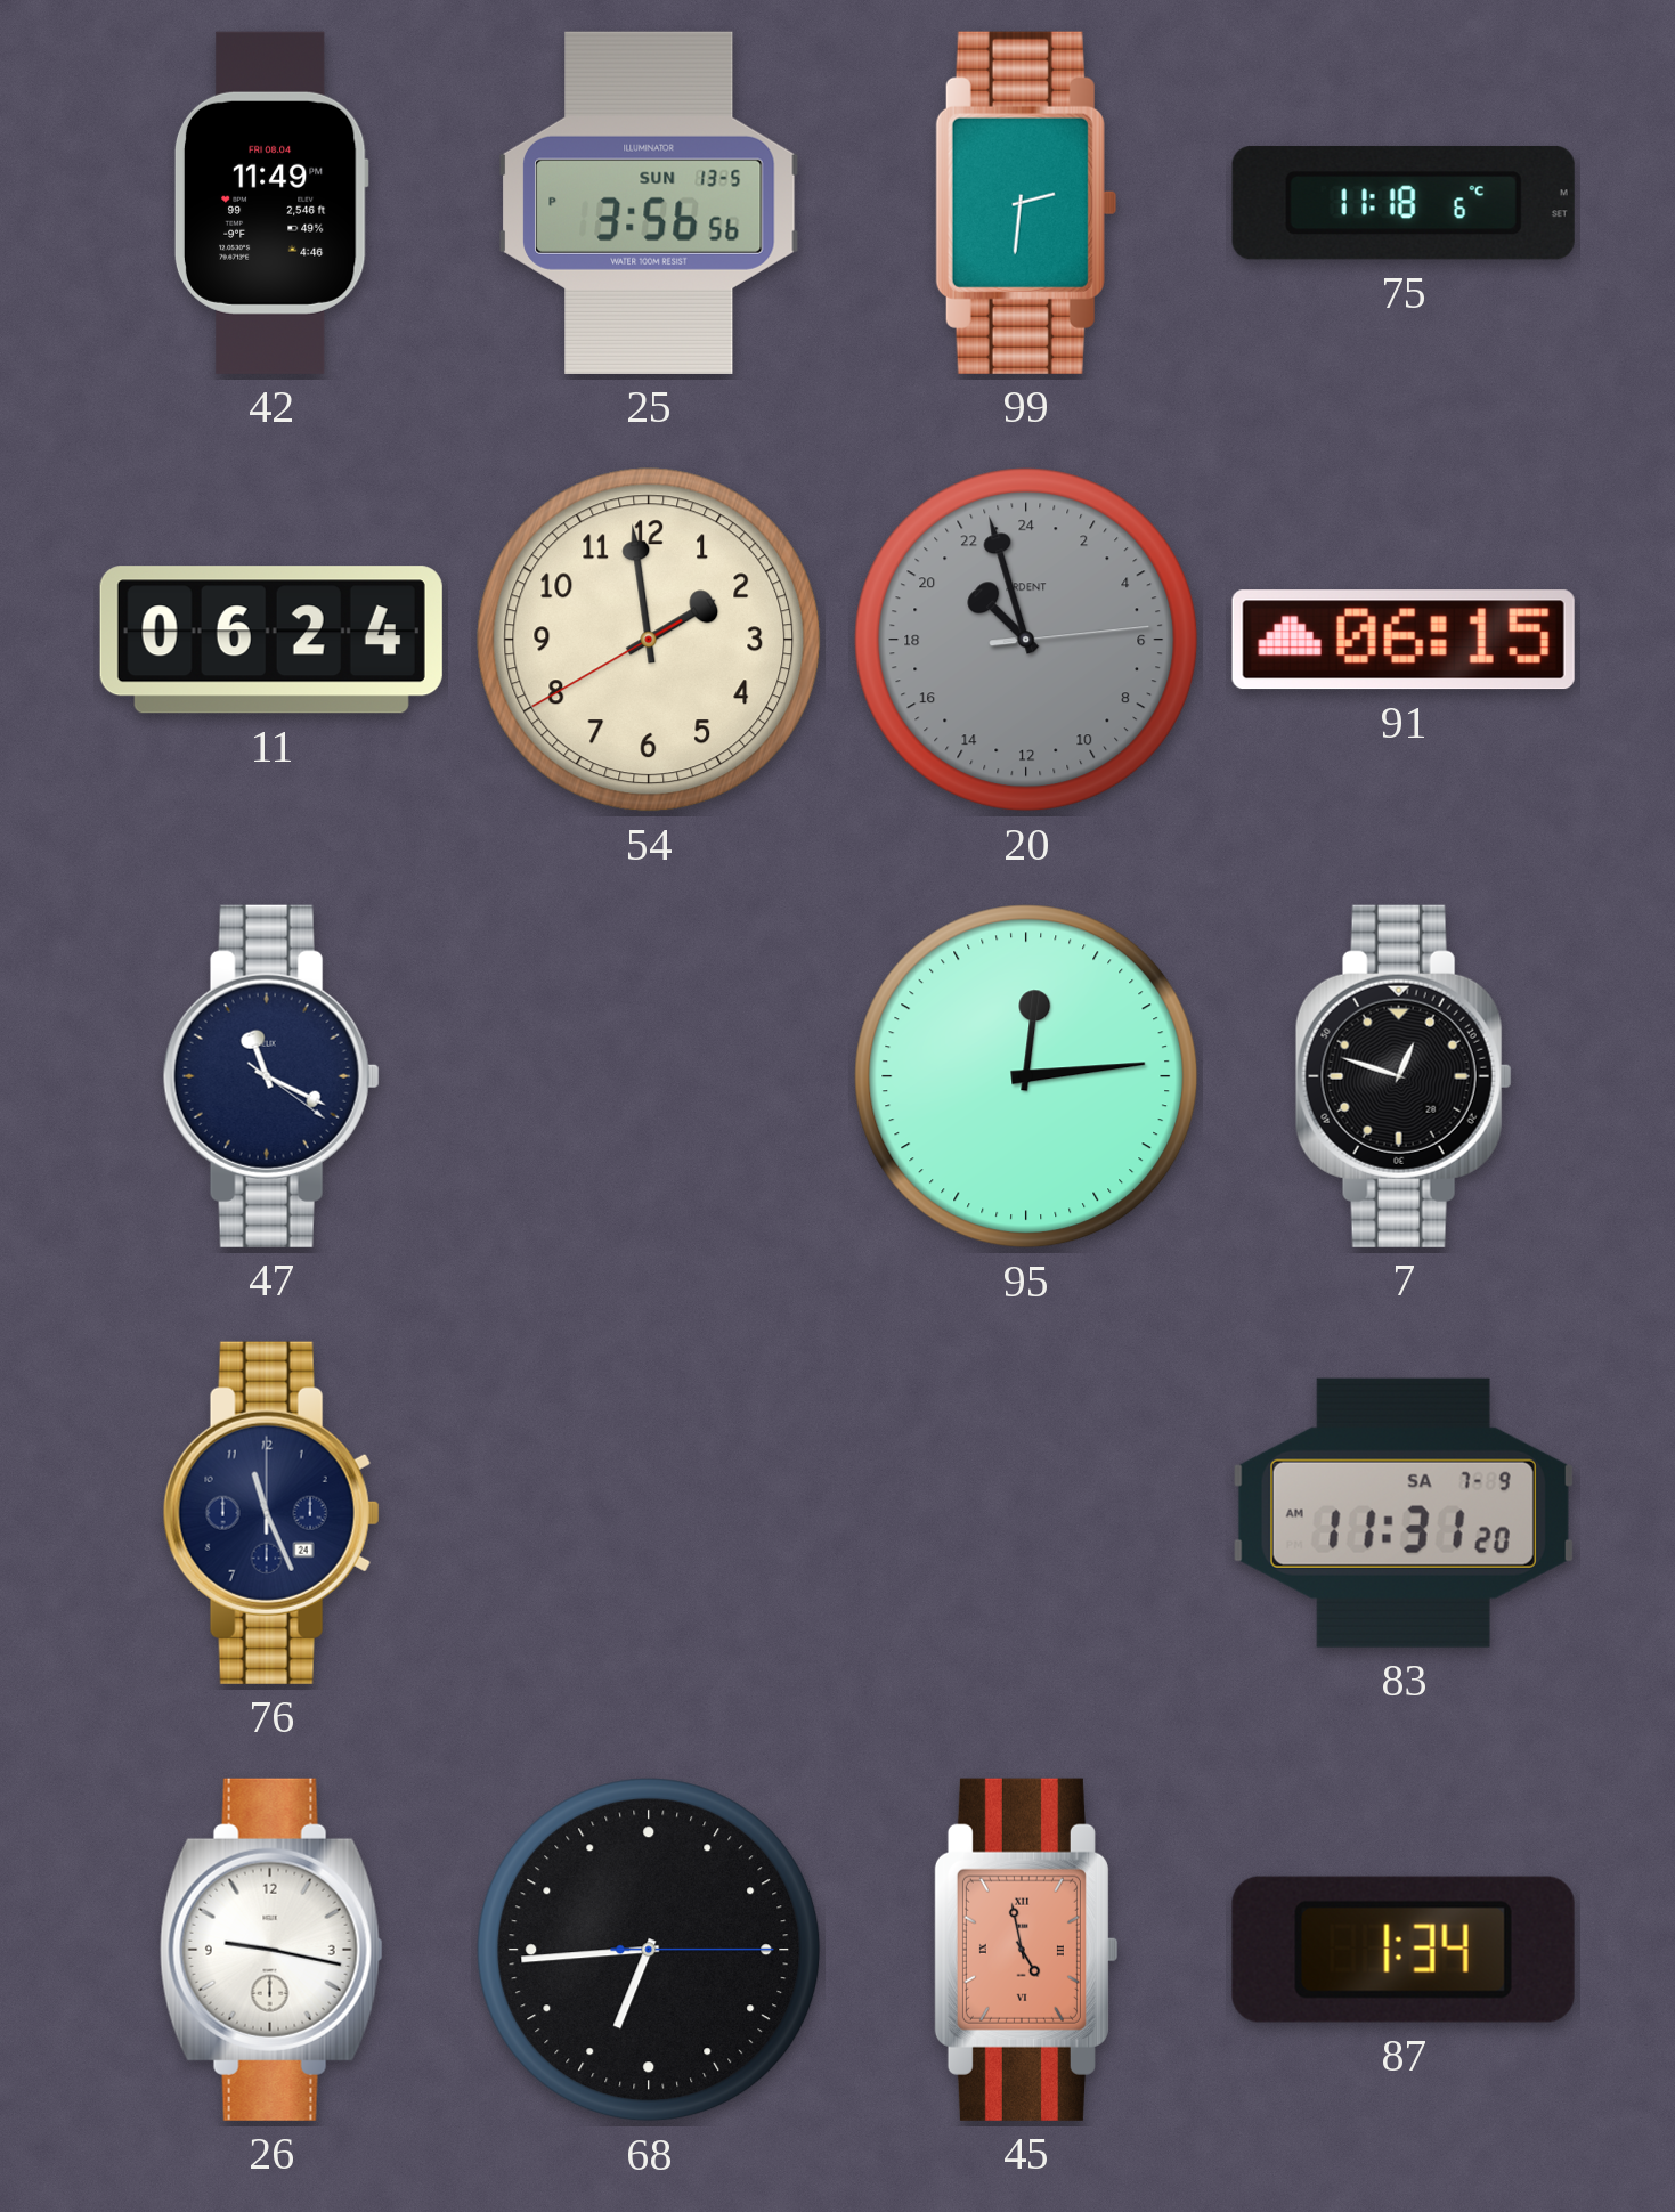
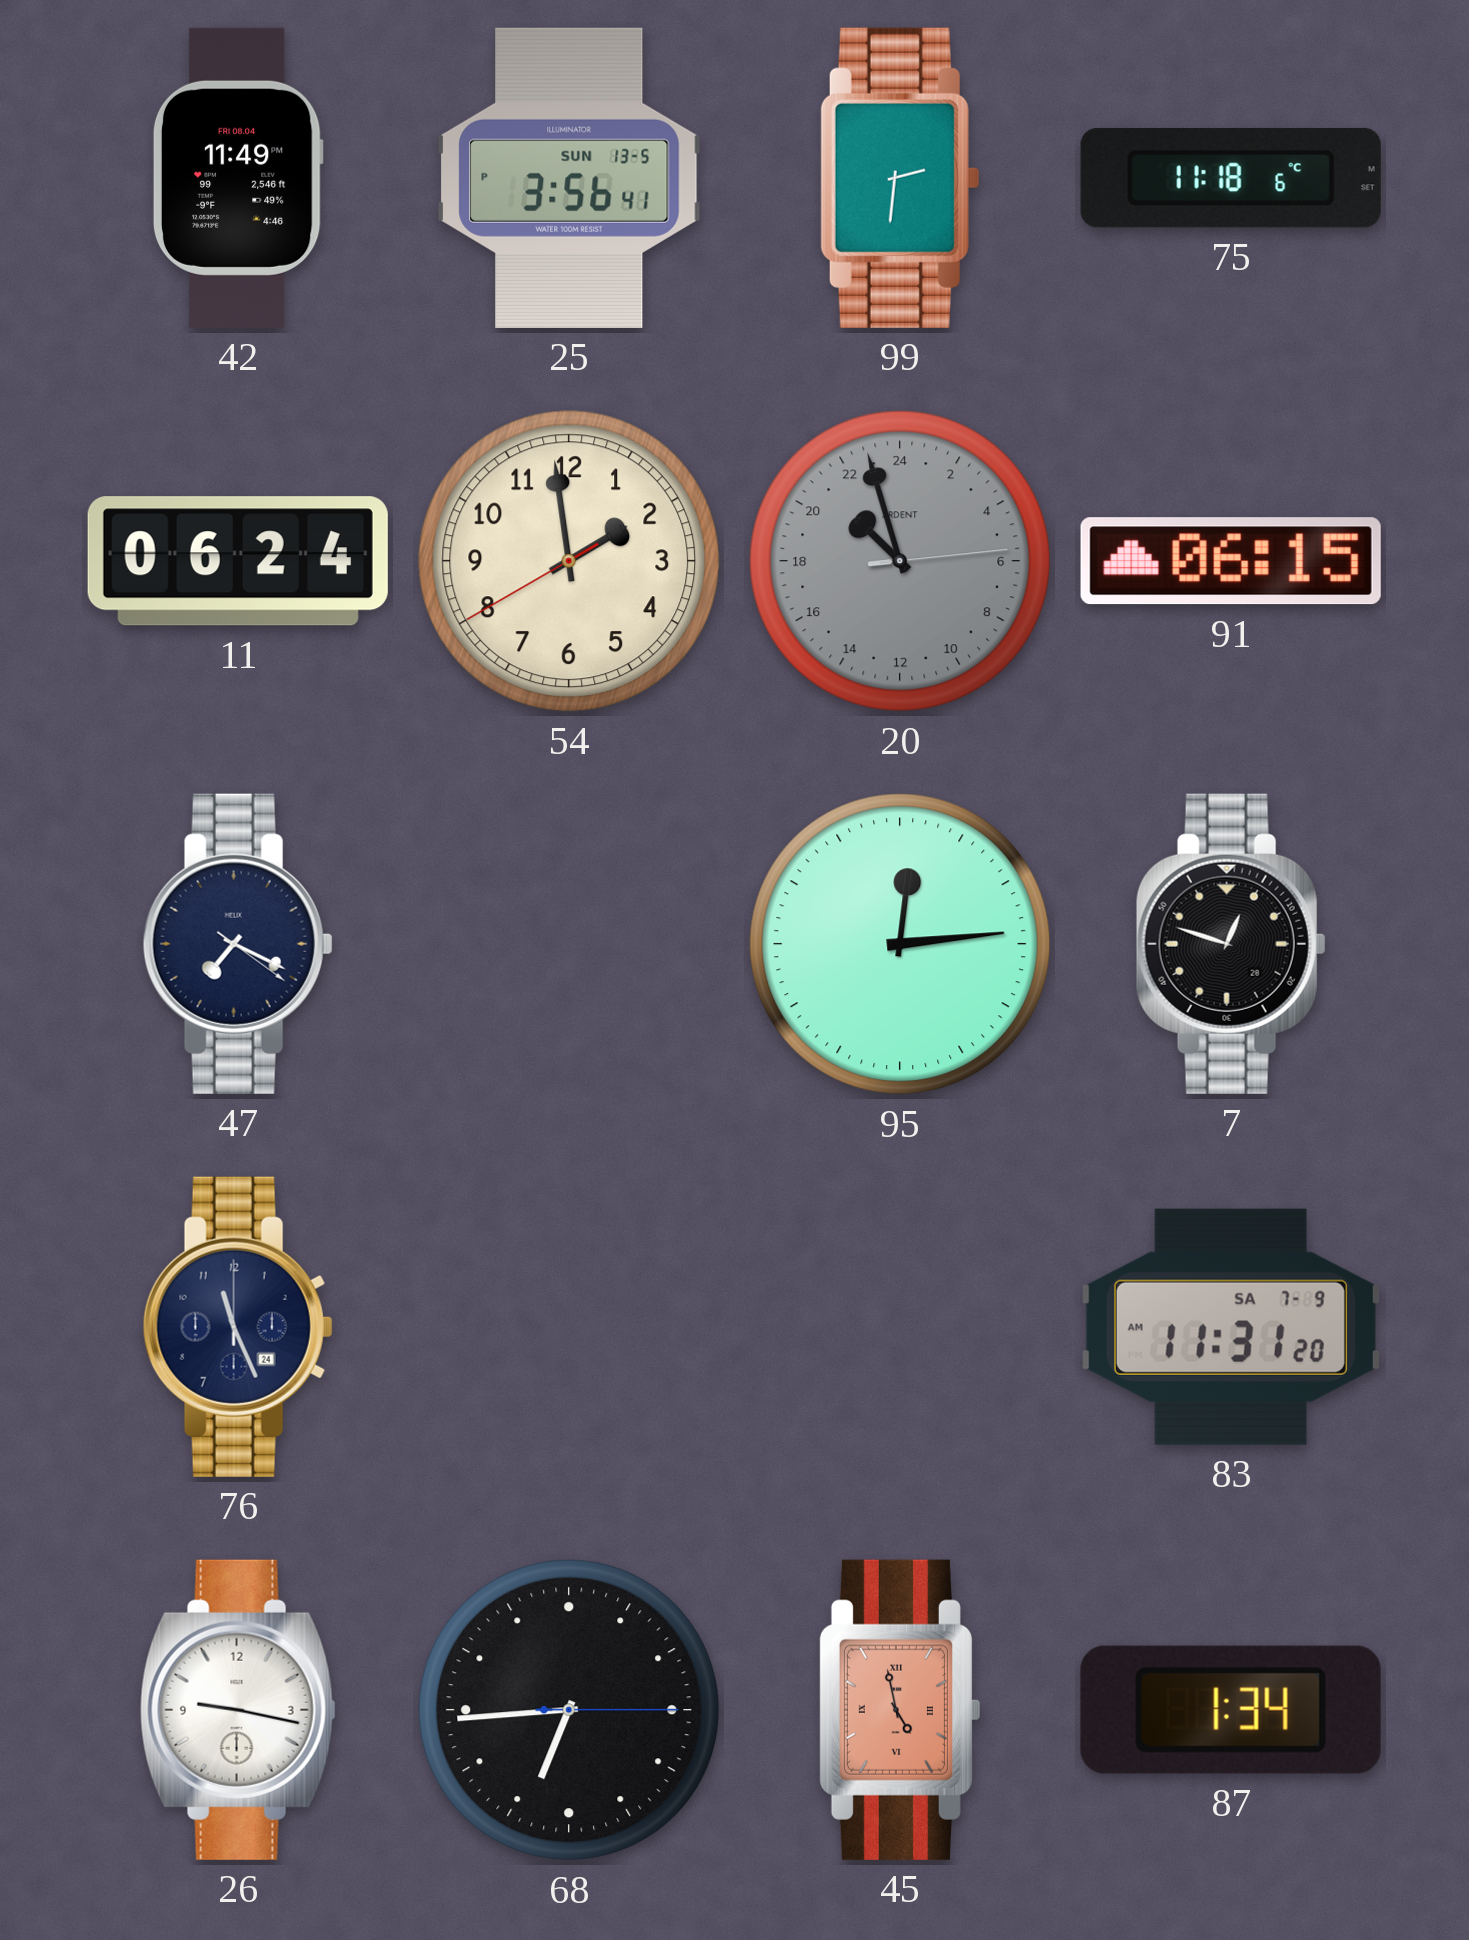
25: 3:56:56 PM -> 3:56:41 PM (570, 178)
47: 11:19 -> 7:19 (238, 944)
